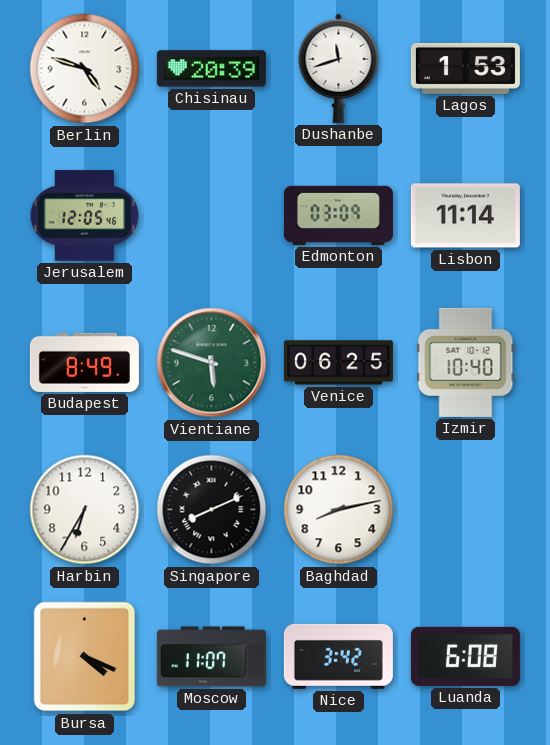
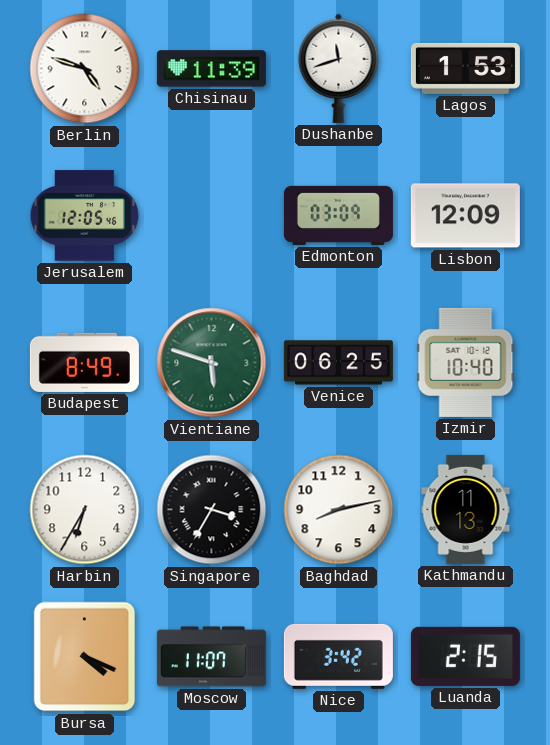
Chisinau: 20:39 -> 11:39 (211, 69)
Lisbon: 11:14 -> 12:09 (465, 216)
Singapore: 8:11 -> 3:35 (212, 510)
Kathmandu: none -> 11:13 (466, 509)
Luanda: 6:08 -> 2:15 (465, 656)
